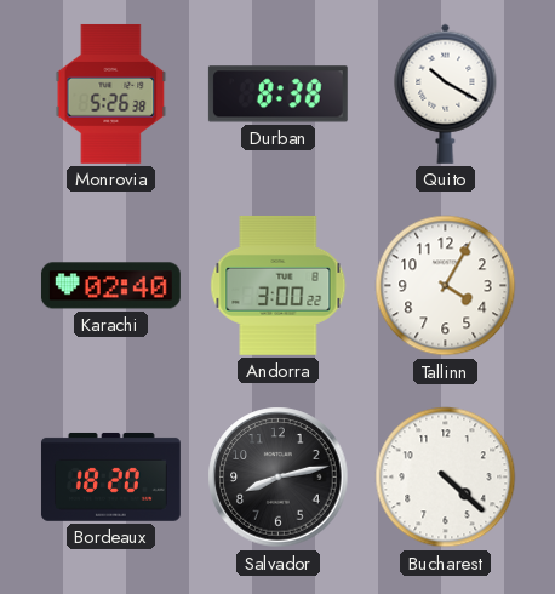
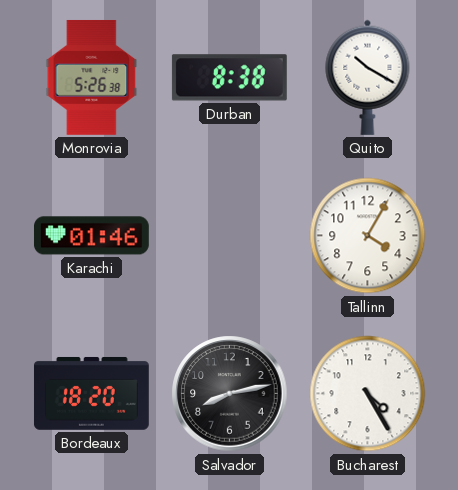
Karachi: 02:40 -> 01:46 (91, 236)
Andorra: 3:00 -> none (279, 285)
Bucharest: 4:22 -> 4:25 (368, 394)
